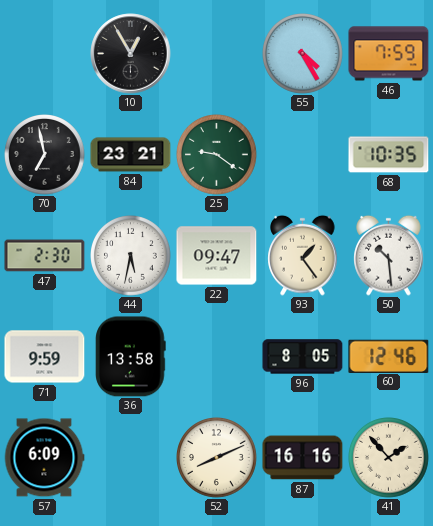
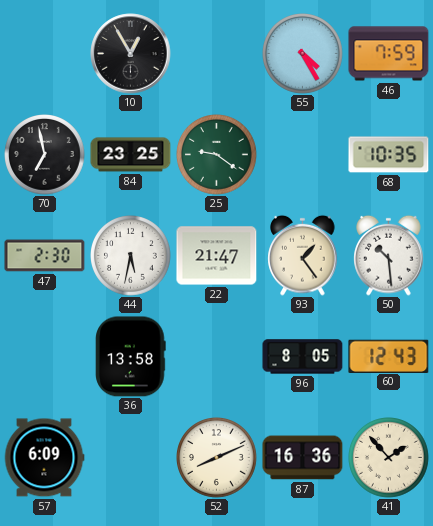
84: 23:21 -> 23:25 (131, 155)
22: 09:47 -> 21:47 (217, 256)
71: 9:59 -> none (45, 357)
60: 12:46 -> 12:43 (389, 356)
87: 16:16 -> 16:36 (303, 458)
